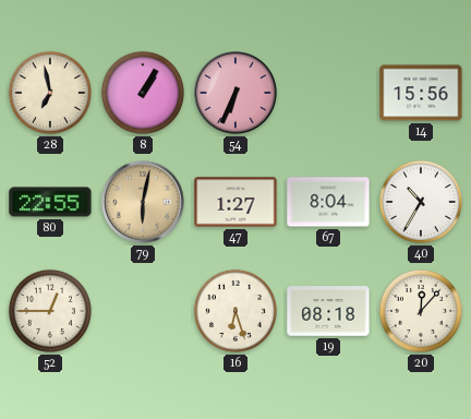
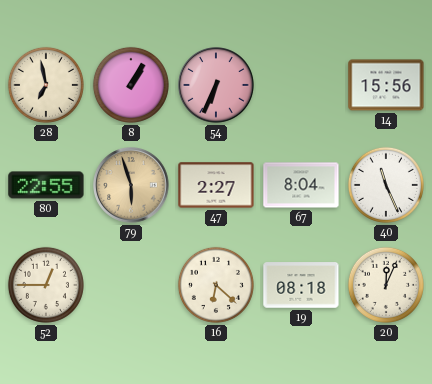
79: 6:02 -> 5:57 (131, 185)
47: 1:27 -> 2:27 (216, 185)
40: 10:35 -> 11:26 (386, 185)
16: 6:27 -> 6:22 (216, 285)
20: 12:07 -> 12:04 (386, 285)
